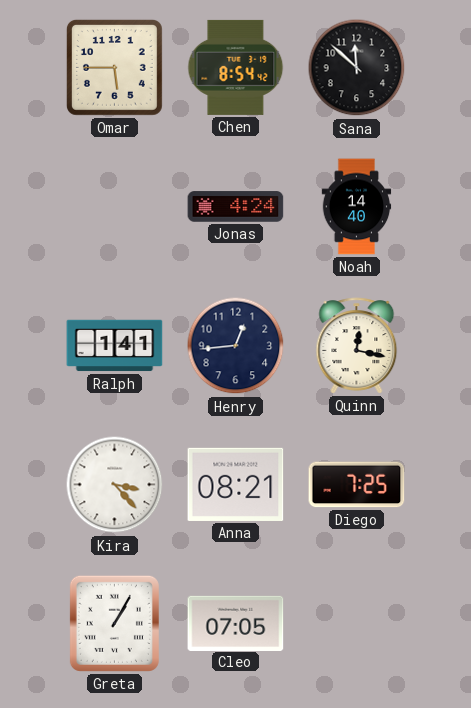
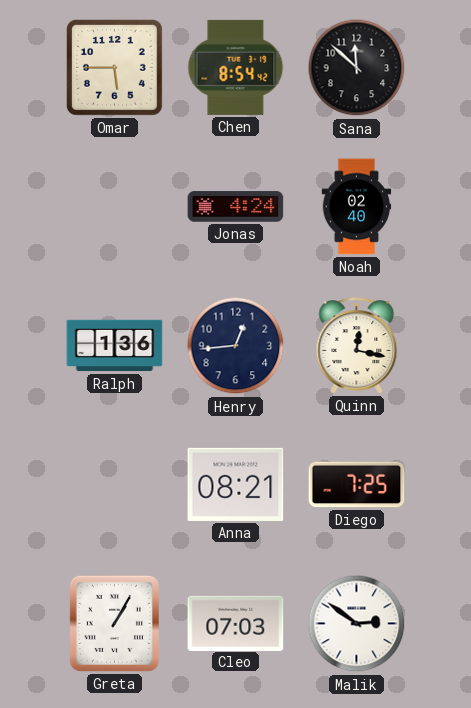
Noah: 14:40 -> 02:40 (357, 207)
Ralph: 1:41 -> 1:36 (115, 346)
Kira: 3:23 -> none (115, 485)
Cleo: 07:05 -> 07:03 (236, 623)
Malik: none -> 2:51 (357, 624)
